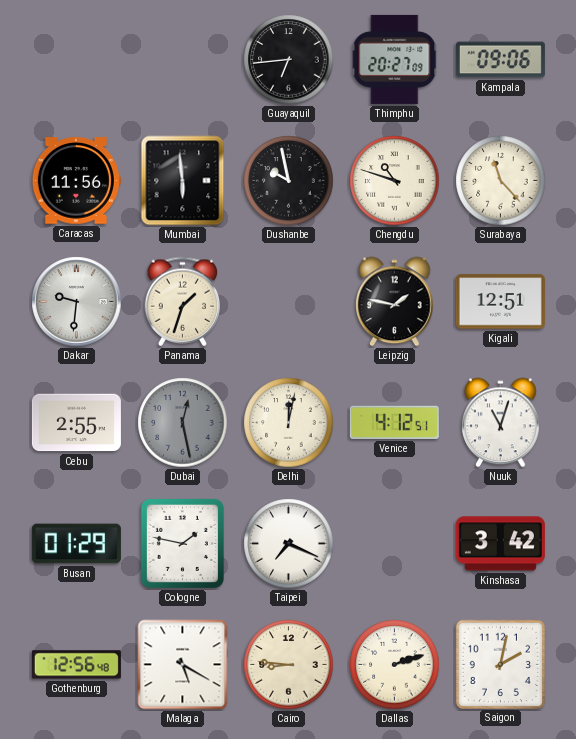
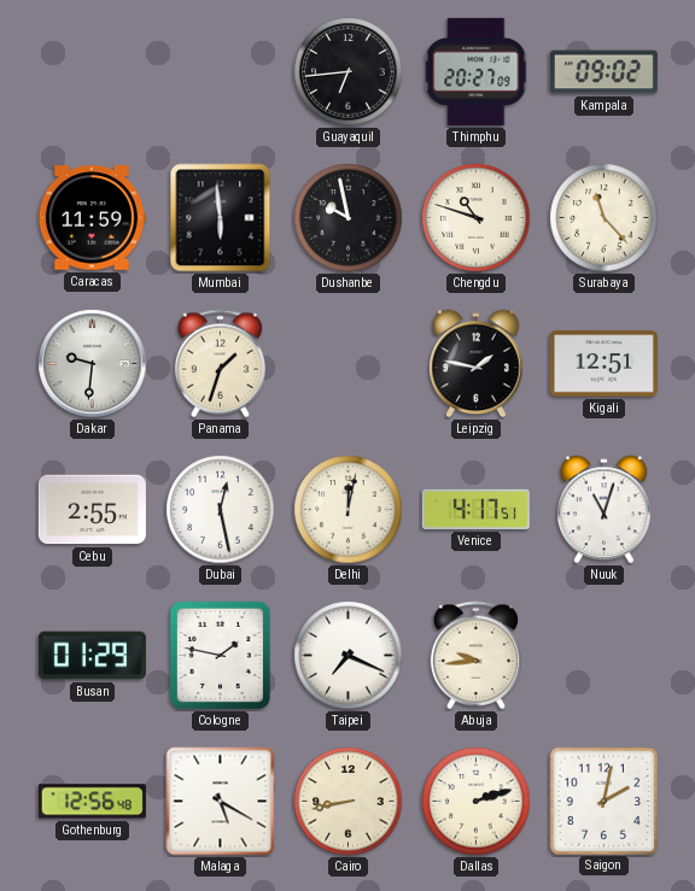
Kampala: 09:06 -> 09:02 (603, 72)
Caracas: 11:56 -> 11:59 (92, 218)
Dubai dial: grey -> white (221, 510)
Venice: 4:12 -> 4:17 (475, 509)
Abuja: none -> 9:44 (477, 656)
Kinshasa: 3:42 -> none (500, 544)
Cairo: 8:46 -> 8:43 (349, 802)
